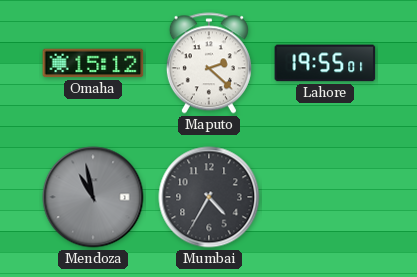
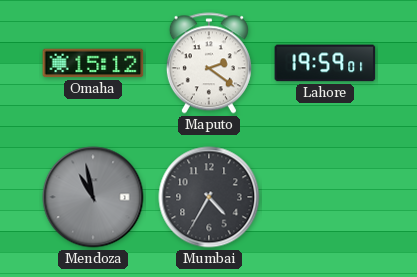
Maputo: 2:22 -> 2:21 (209, 63)
Lahore: 19:55 -> 19:59 (325, 63)
